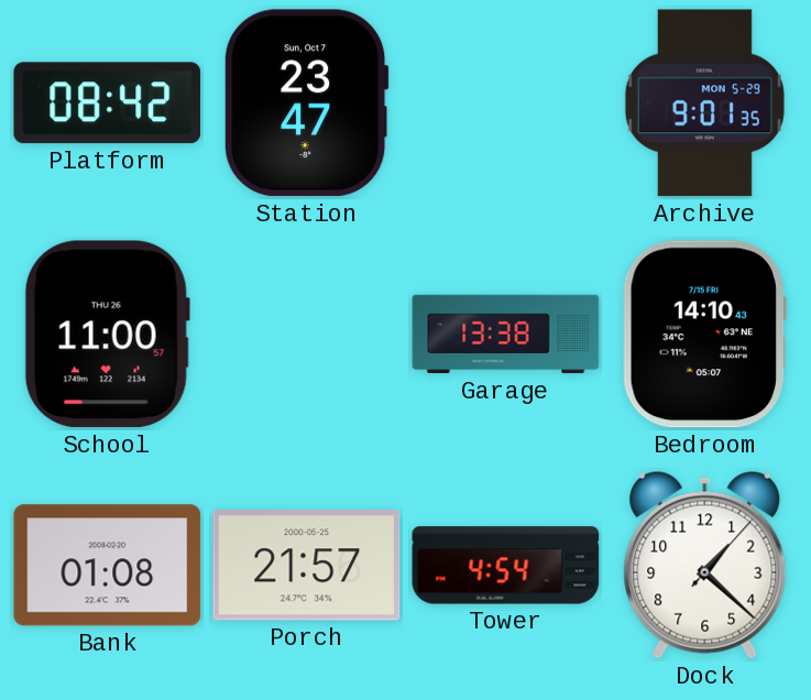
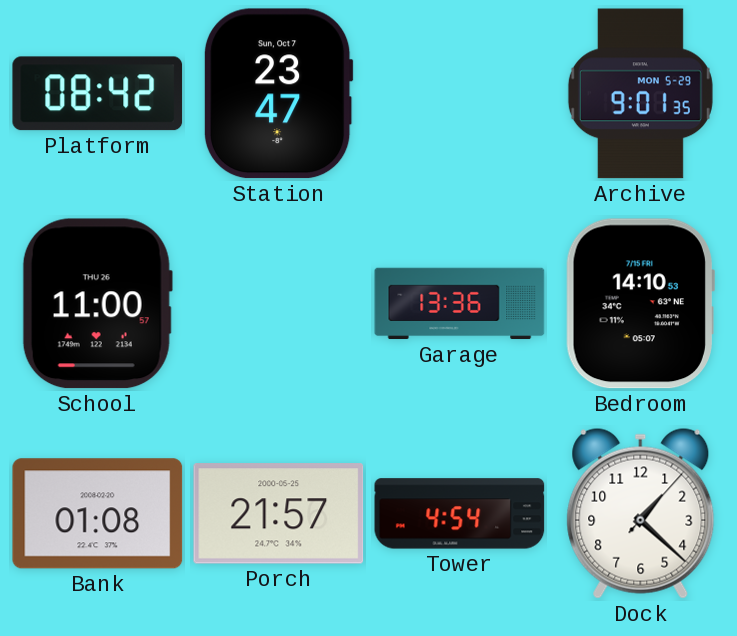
Garage: 13:38 -> 13:36 (460, 304)
Bedroom: 14:10:43 -> 14:10:53 (640, 304)
